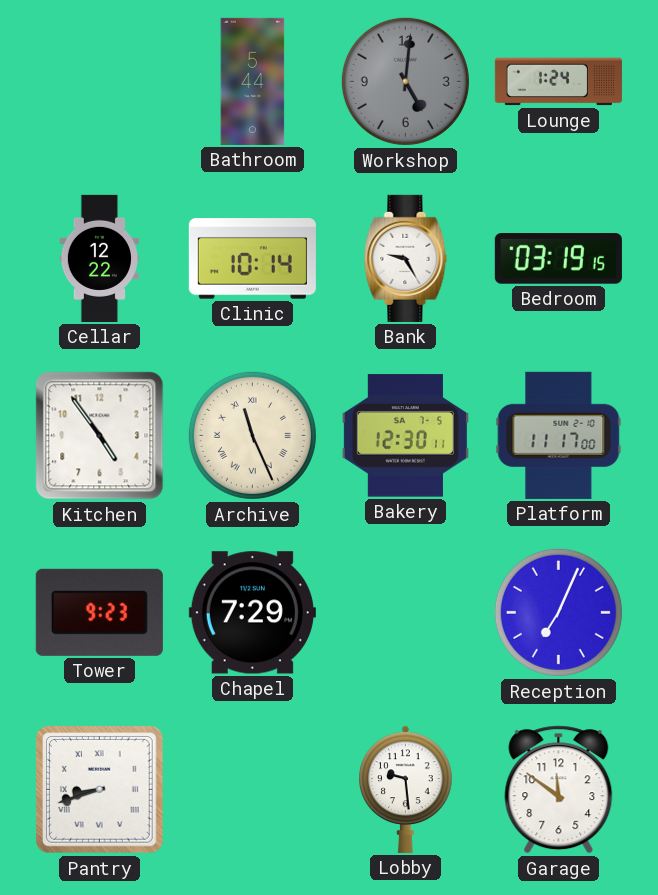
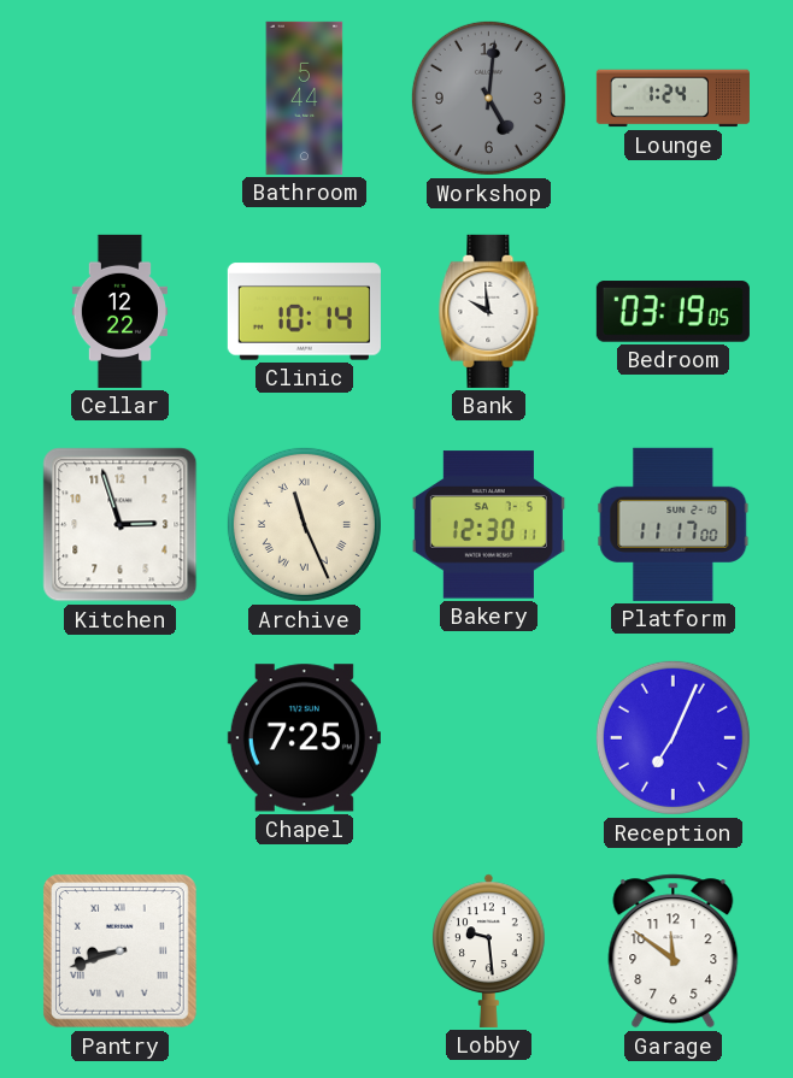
Bank: 9:25 -> 9:59 (489, 311)
Bedroom: 03:19:15 -> 03:19:05 (672, 312)
Kitchen: 4:54 -> 2:57 (121, 525)
Tower: 9:23 -> none (99, 612)
Chapel: 7:29 -> 7:25 (304, 738)
